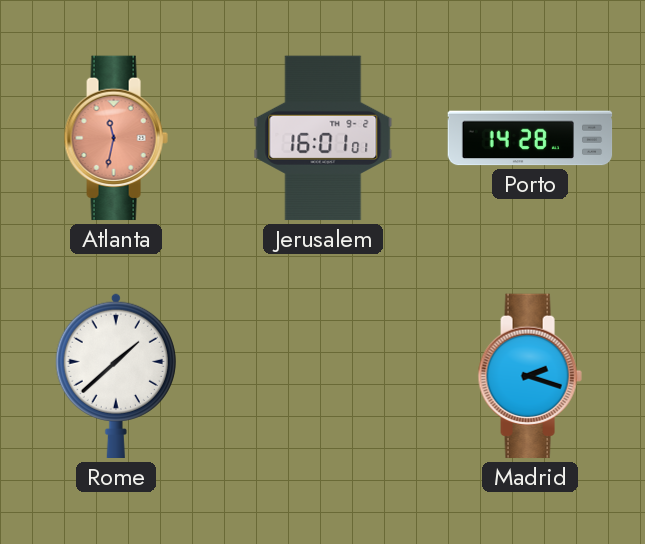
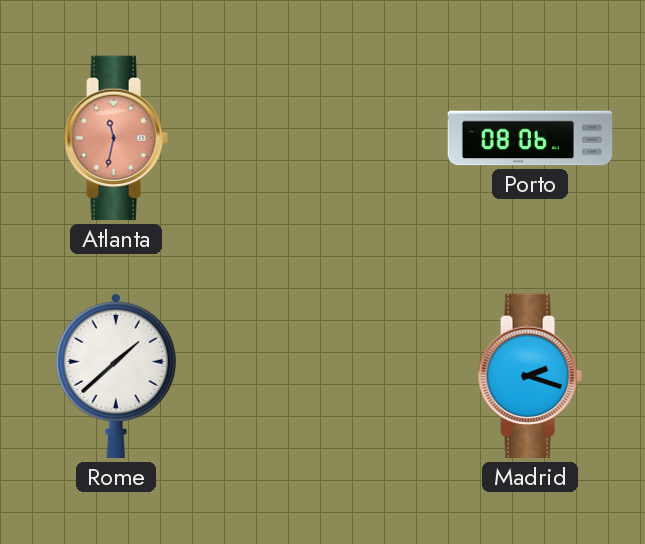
Jerusalem: 16:01 -> none (323, 138)
Porto: 14:28 -> 08:06 (530, 138)
